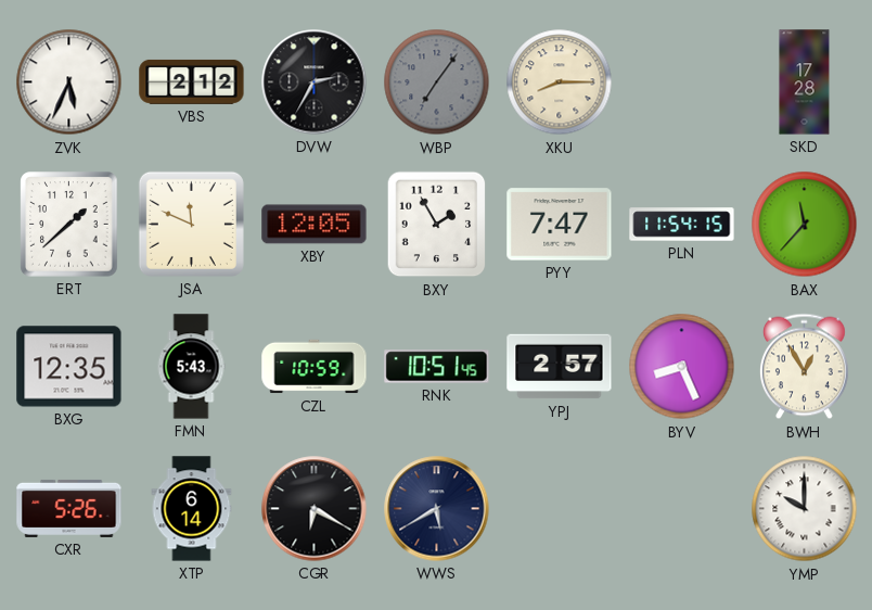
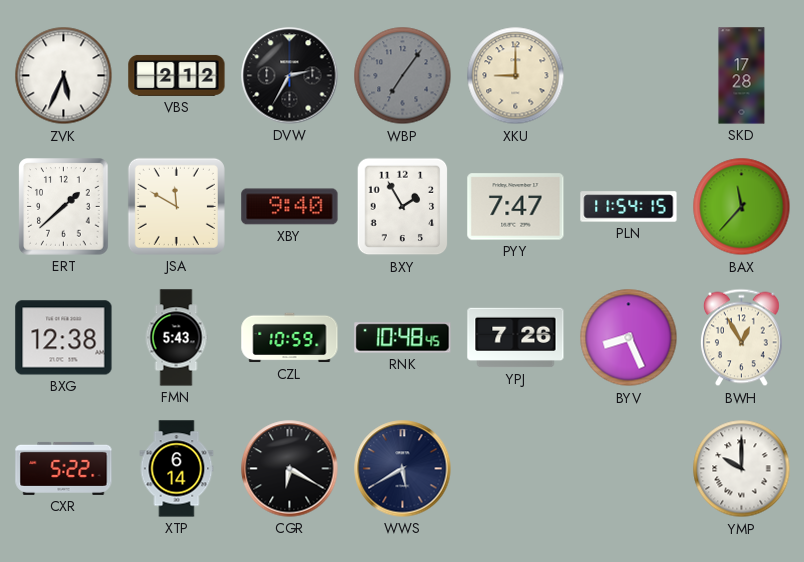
XKU: 8:15 -> 9:00 (516, 76)
JSA: 11:49 -> 11:50 (176, 206)
XBY: 12:05 -> 9:40 (290, 207)
BXG: 12:35 -> 12:38 (64, 338)
RNK: 10:51 -> 10:48 (403, 338)
YPJ: 2:57 -> 7:26 (516, 338)
CXR: 5:26 -> 5:22 (64, 468)
